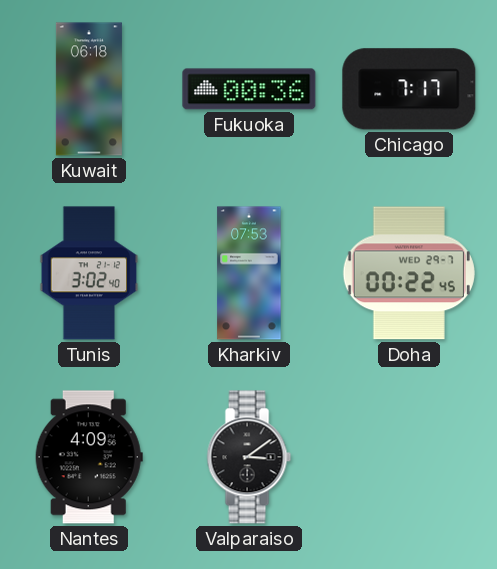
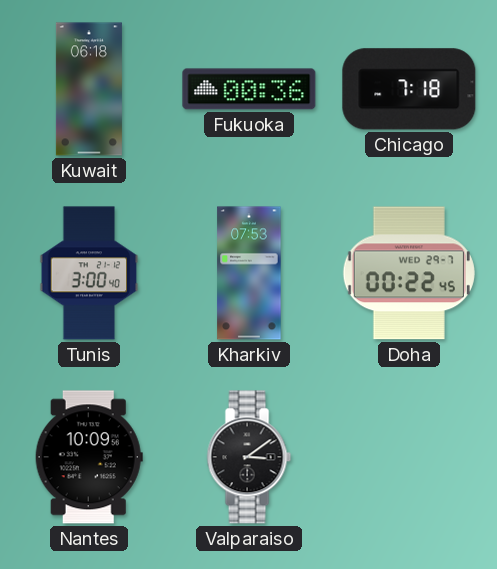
Chicago: 7:17 -> 7:18 (409, 89)
Tunis: 3:02 -> 3:00 (89, 273)
Nantes: 4:09 -> 10:09 (89, 457)
